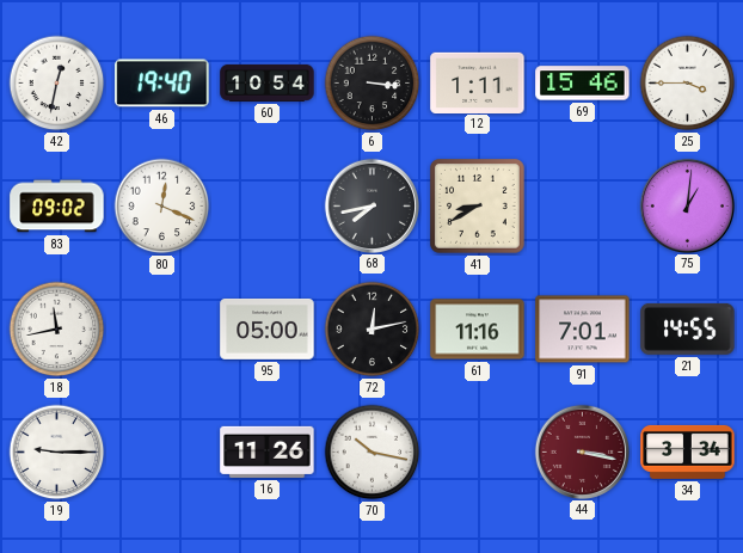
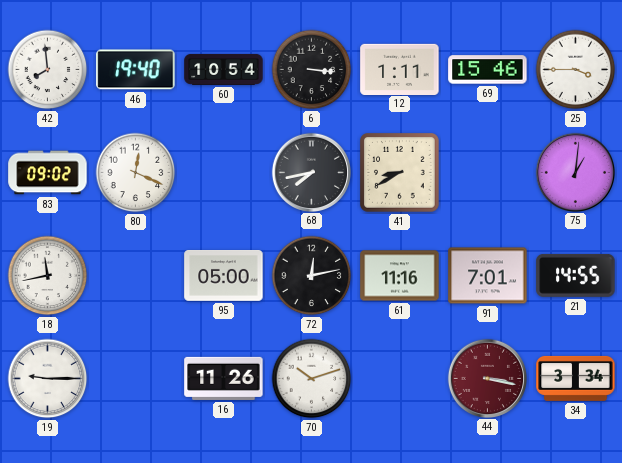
42: 12:32 -> 7:59 (48, 70)
70: 10:17 -> 10:12 (312, 379)
